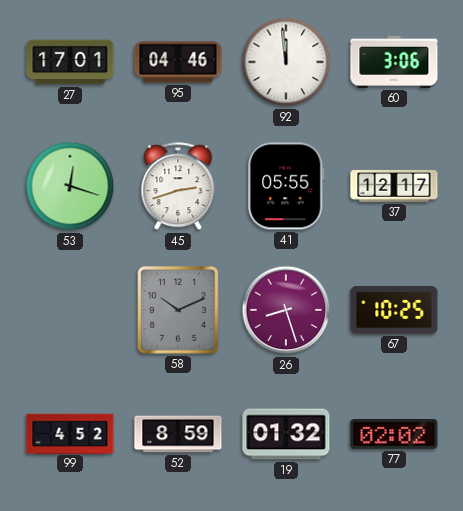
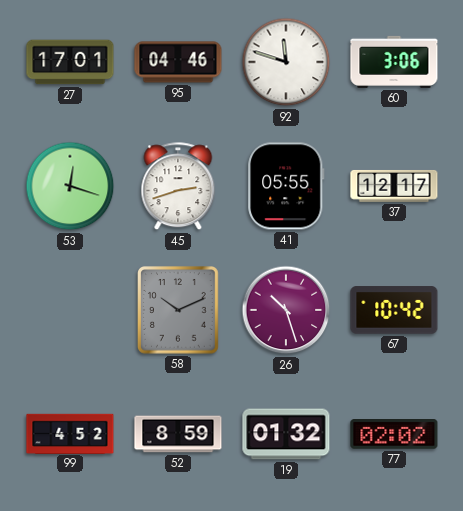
92: 11:59 -> 11:48 (286, 62)
26: 8:27 -> 10:27 (286, 310)
67: 10:25 -> 10:42 (394, 310)
